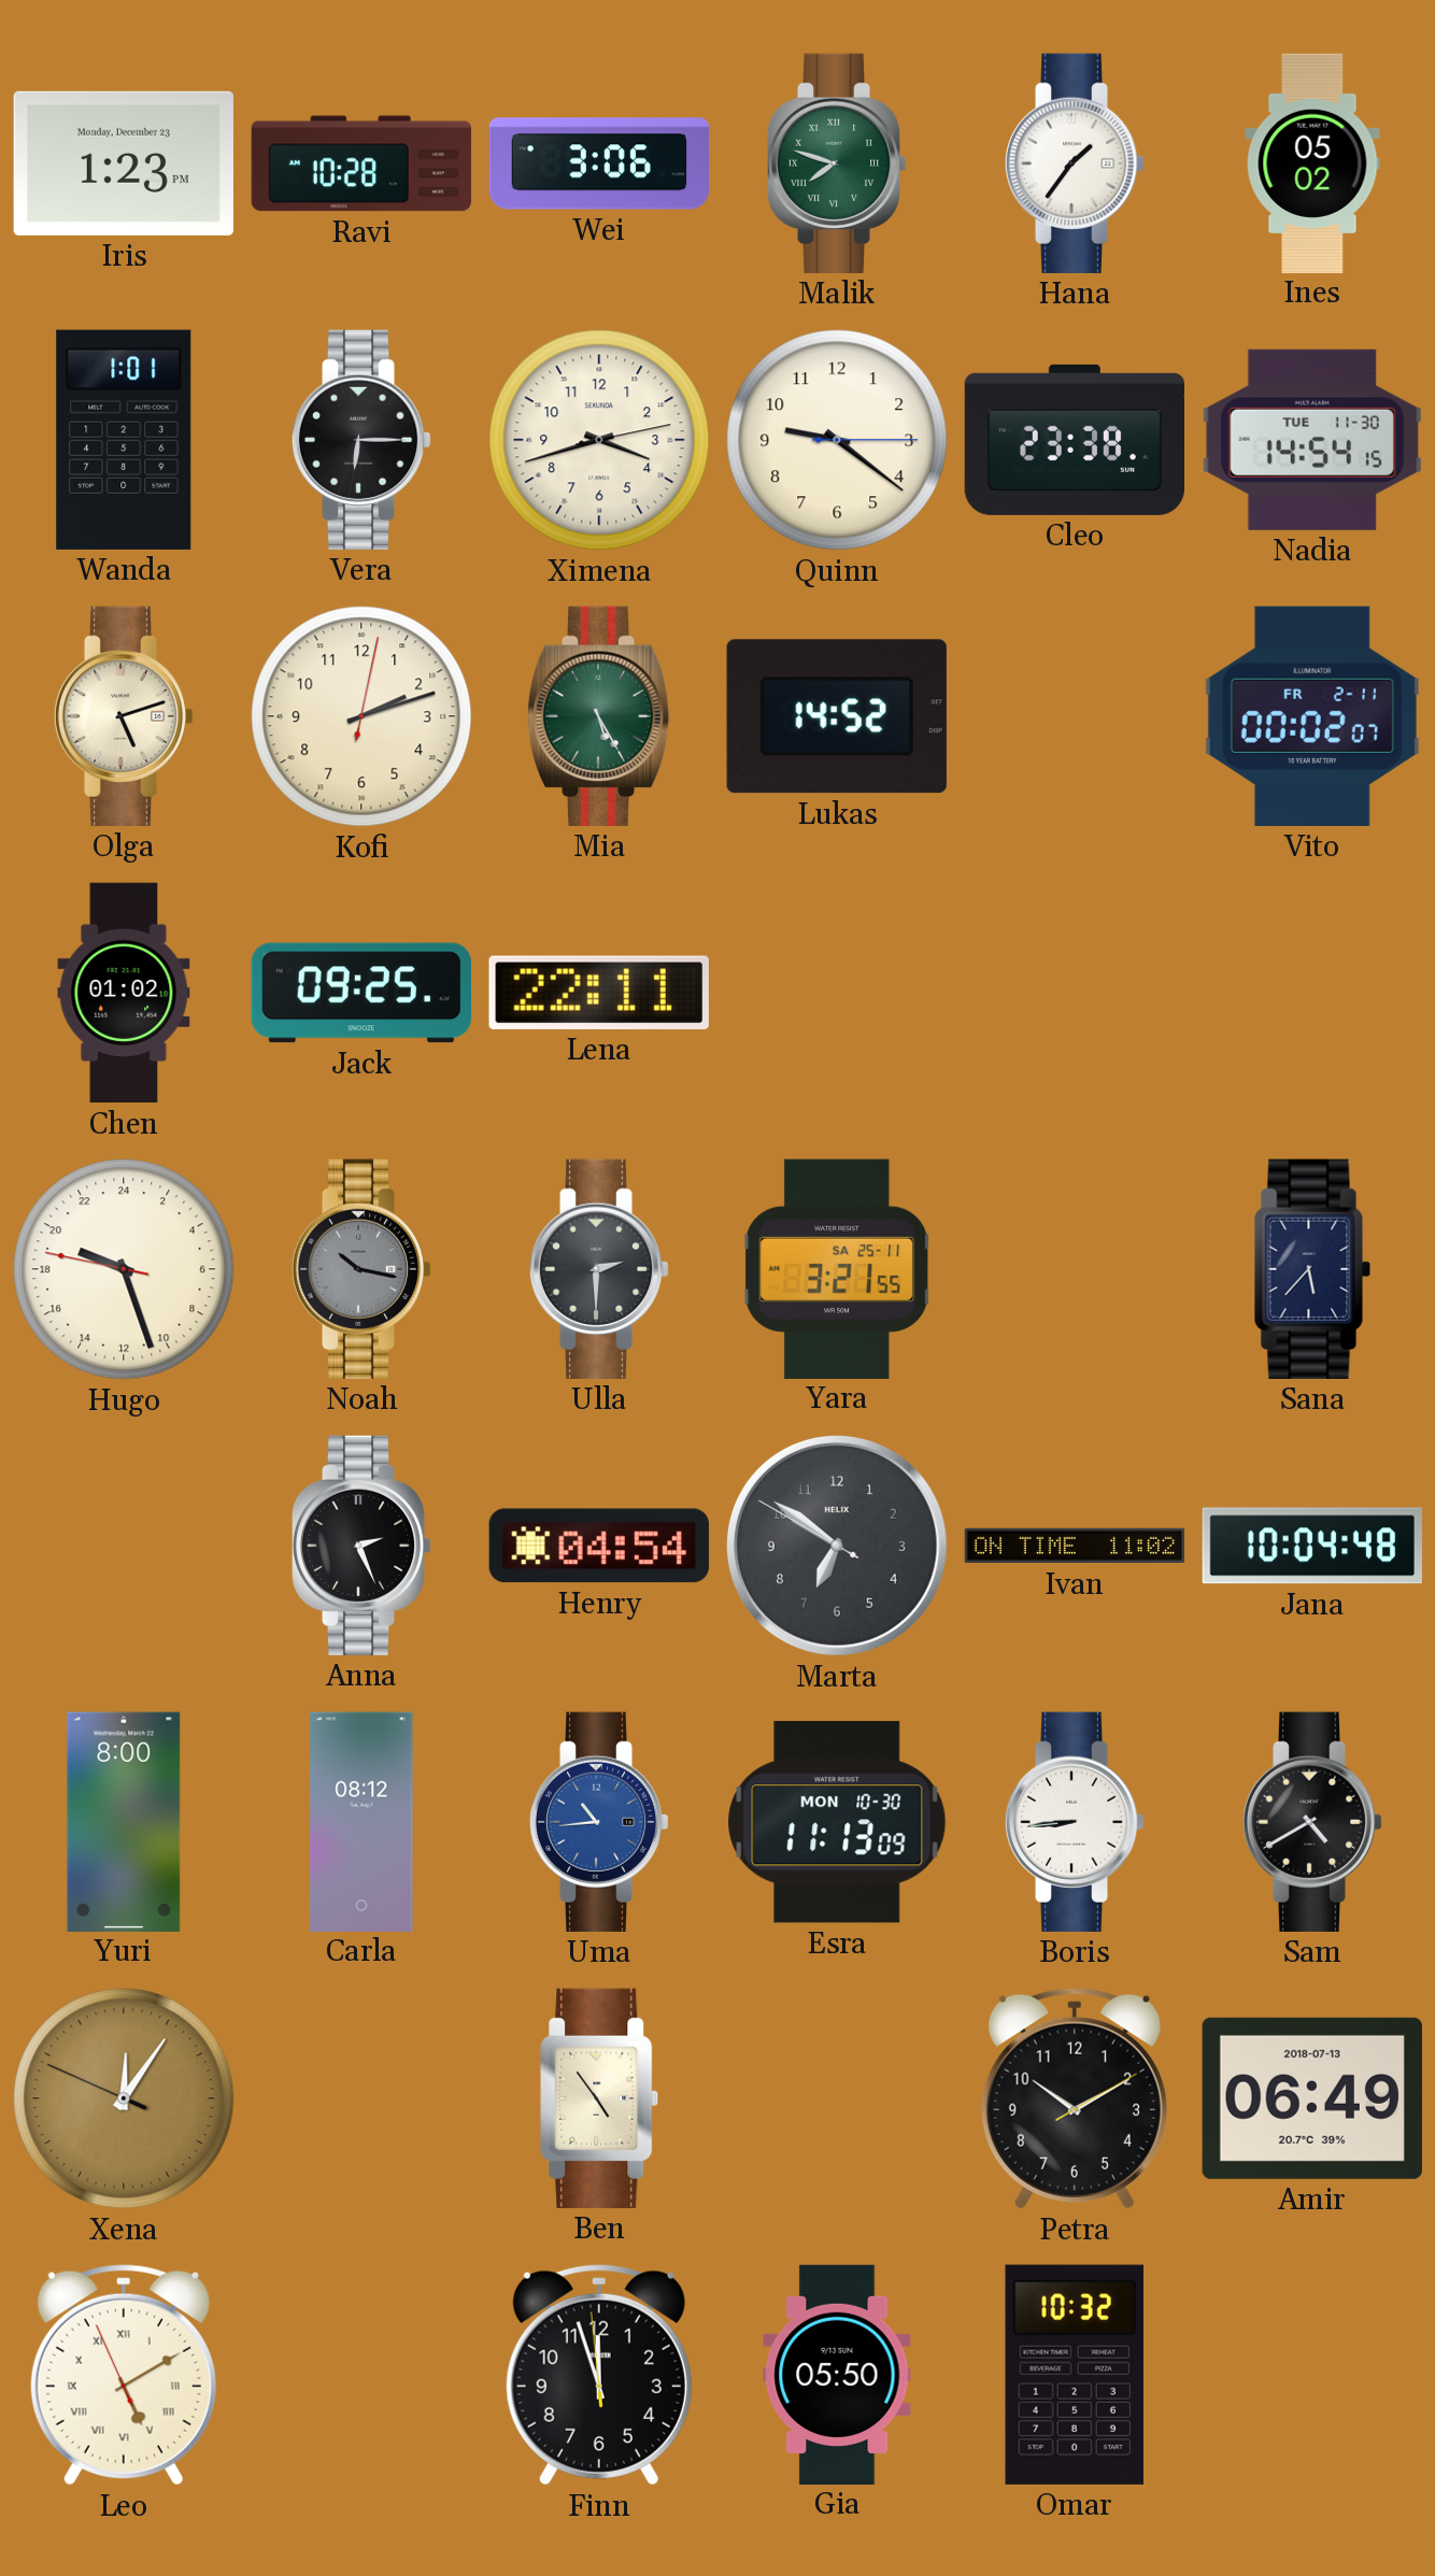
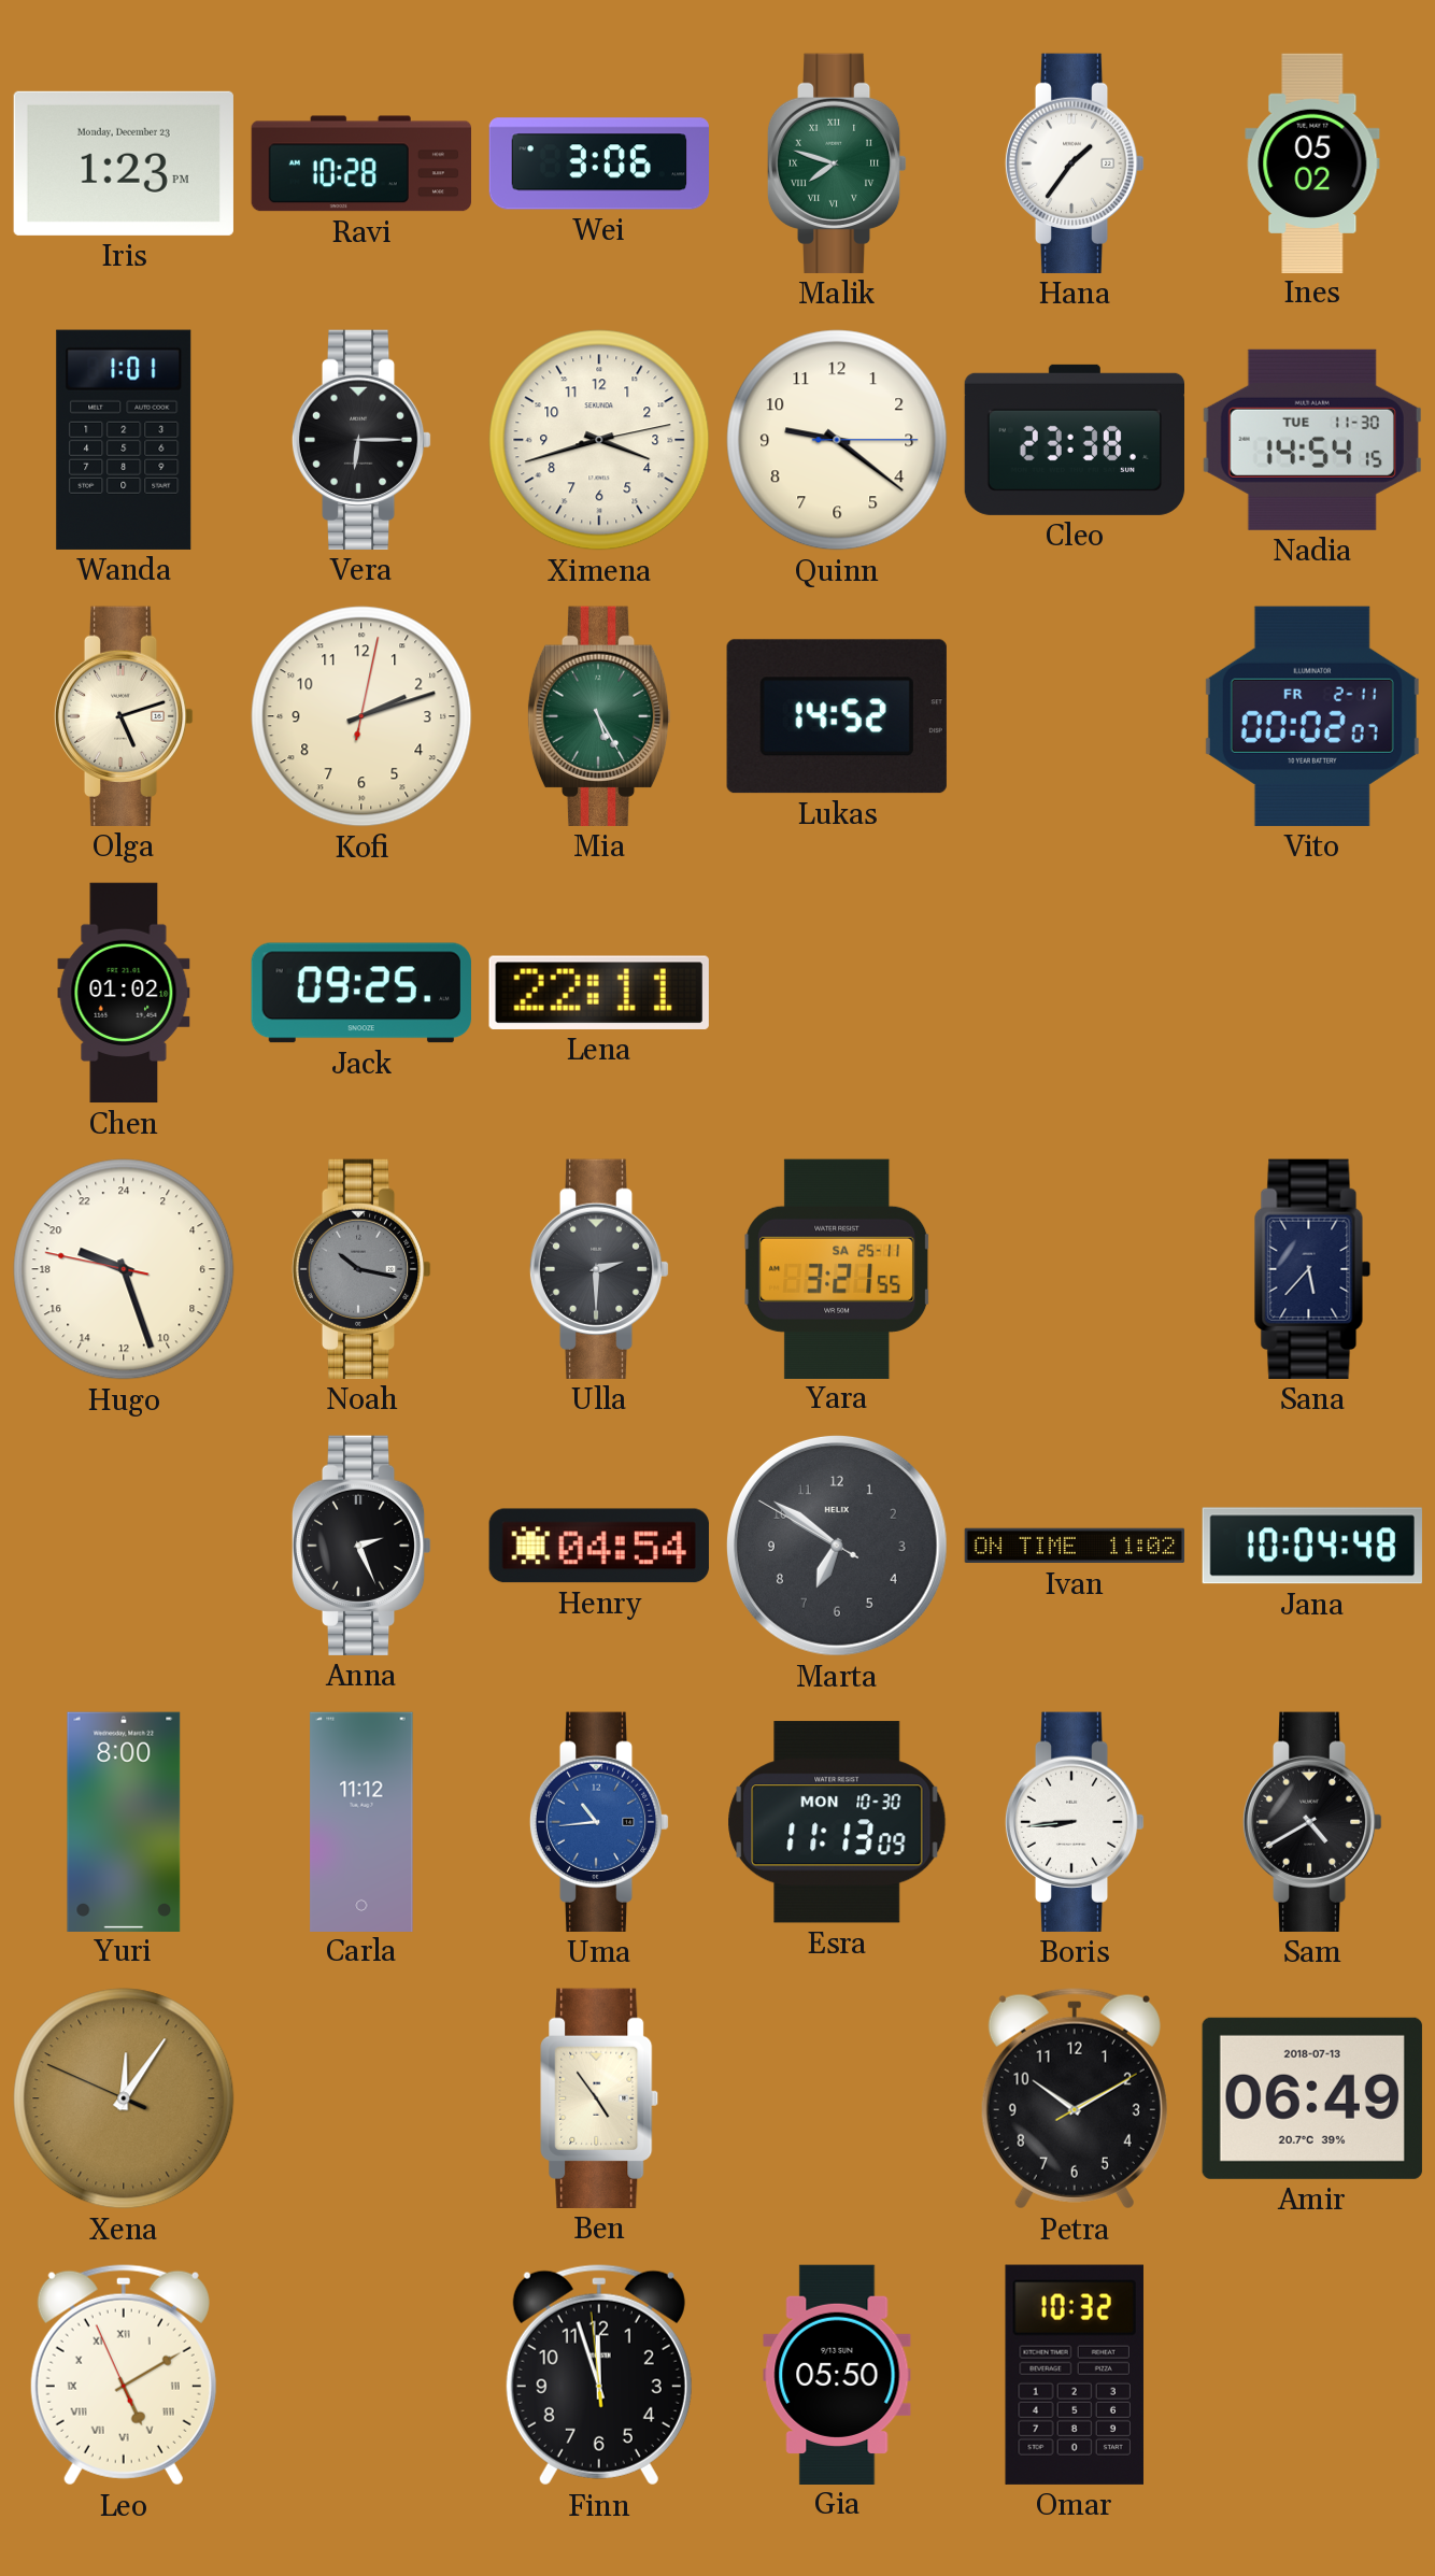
Carla: 08:12 -> 11:12 (361, 1821)
